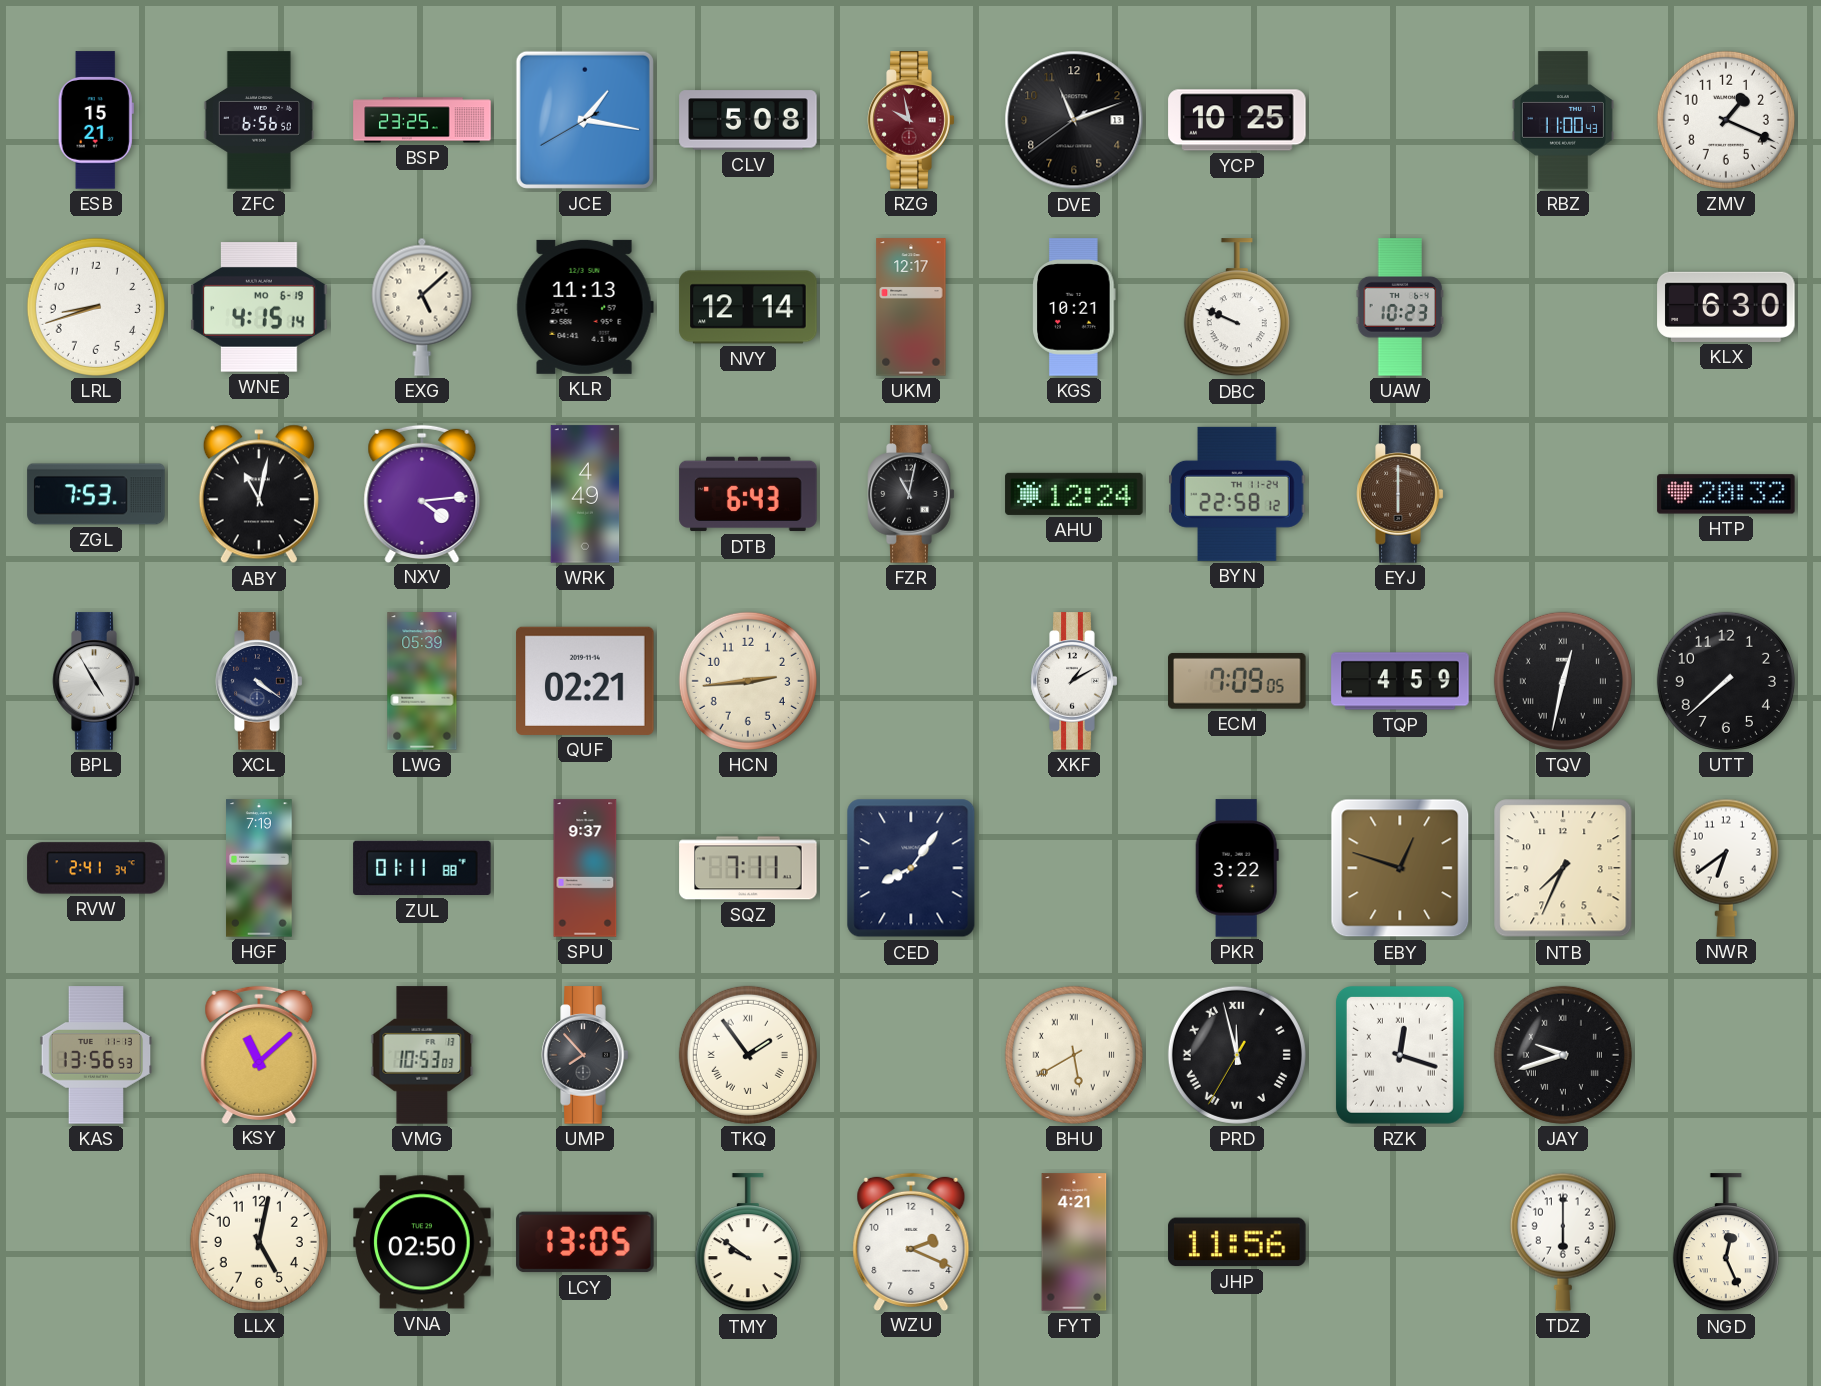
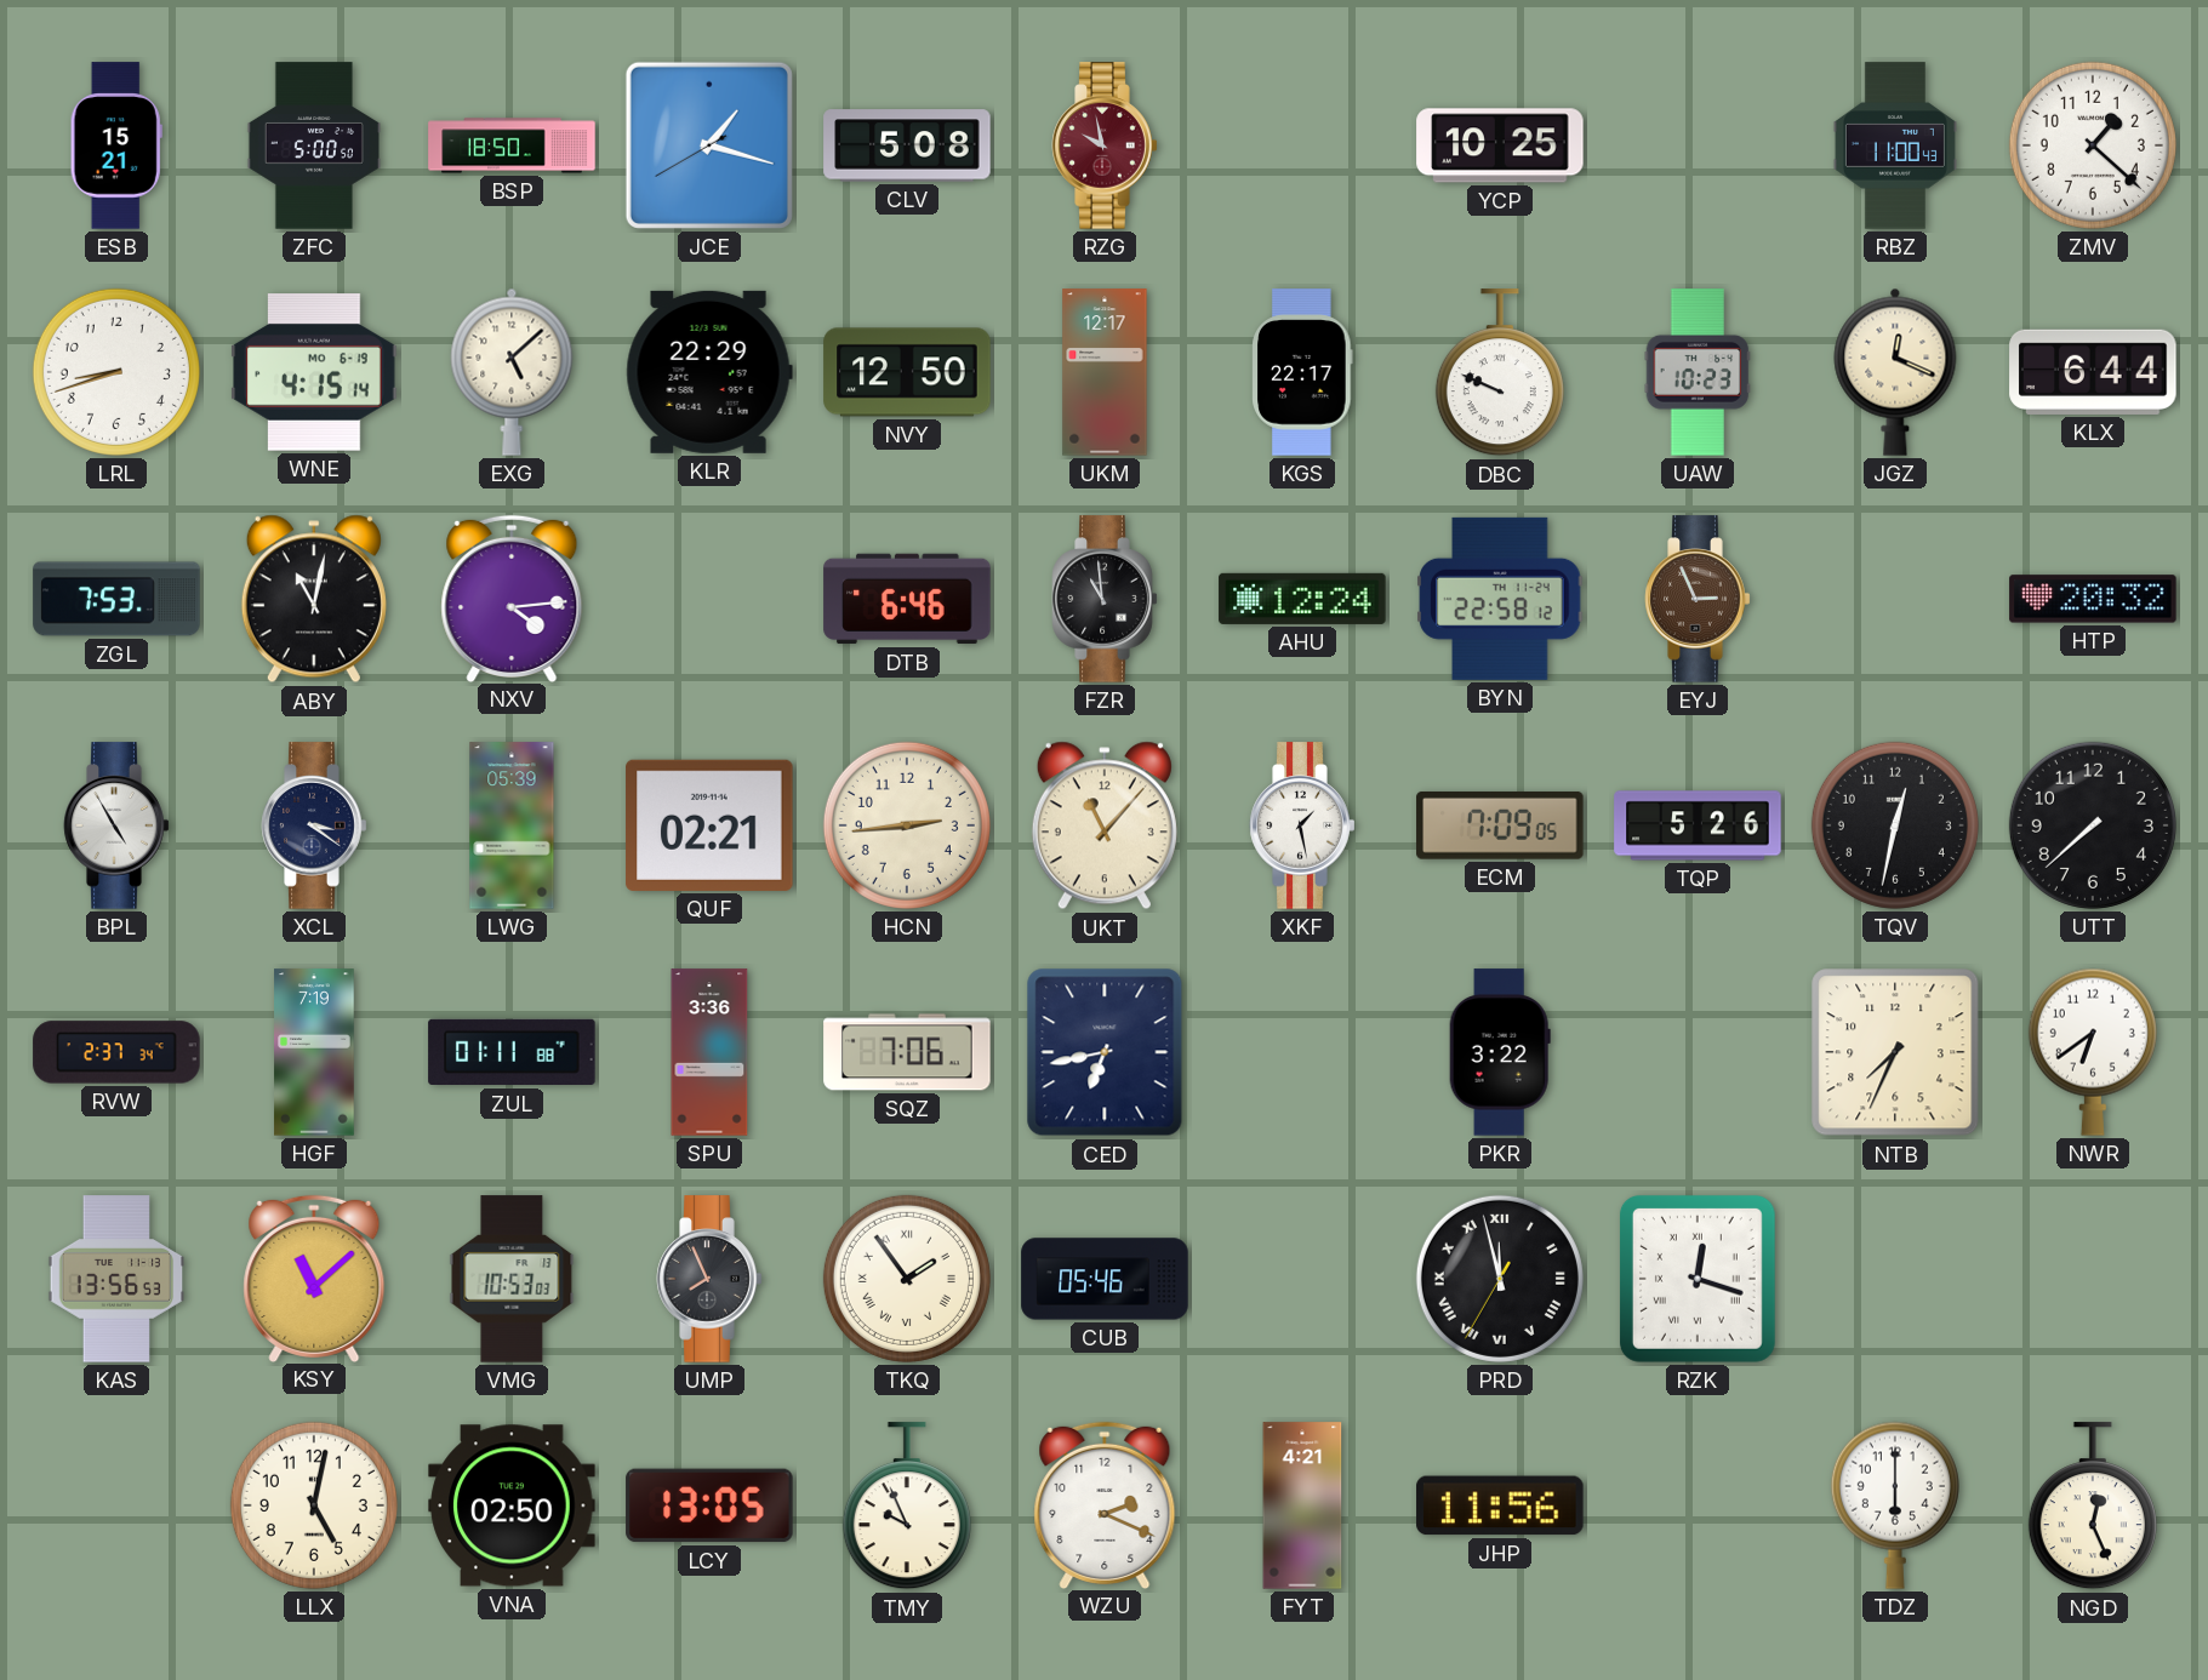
ZFC: 6:56 -> 5:00 (314, 145)
BSP: 23:25 -> 18:50 (512, 145)
JCE: 1:16 -> 1:17 (709, 145)
DVE: 11:11 -> none (1074, 120)
ZMV: 1:19 -> 1:22 (2093, 145)
KLR: 11:13 -> 22:29 (709, 372)
NVY: 12:14 -> 12:50 (907, 372)
KGS: 10:21 -> 22:17 (1302, 372)
JGZ: none -> 12:19 (1895, 372)
KLX: 6:30 -> 6:44 (2093, 372)
WRK: 4:49 -> none (585, 494)
DTB: 6:43 -> 6:46 (907, 599)
FZR: 11:02 -> 10:59 (1105, 599)
EYJ: 6:00 -> 2:56 (1698, 599)
XCL: 4:21 -> 3:21 (314, 825)
UKT: none -> 11:07 (1105, 825)
XKF: 1:10 -> 1:28 (1302, 825)
TQP: 4:59 -> 5:26 (1698, 825)
TQV numerals: Roman -> Arabic (1895, 825)
RVW: 2:41 -> 2:37 (116, 1052)
SPU: 9:37 -> 3:36 (709, 1052)
SQZ: 7:11 -> 7:06 (907, 1052)
CED: 8:06 -> 6:43 (1105, 1052)
EBY: 12:48 -> none (1400, 868)
UMP: 7:53 -> 7:56 (709, 1279)
CUB: none -> 05:46 (1105, 1279)
BHU: 5:40 -> none (1074, 1055)
JAY: 9:42 -> none (1563, 1055)
TMY: 9:51 -> 9:56 (907, 1507)
